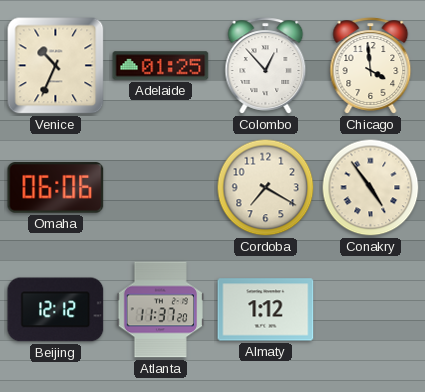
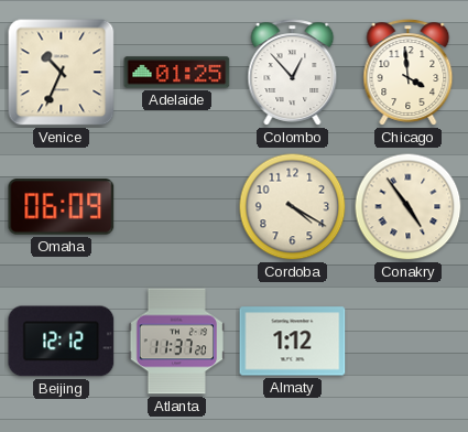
Omaha: 06:06 -> 06:09 (62, 207)
Cordoba: 7:20 -> 4:20 (293, 207)
